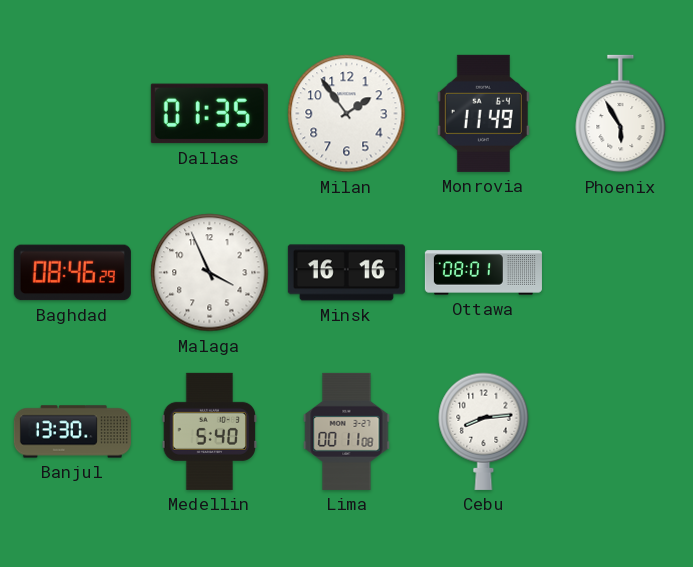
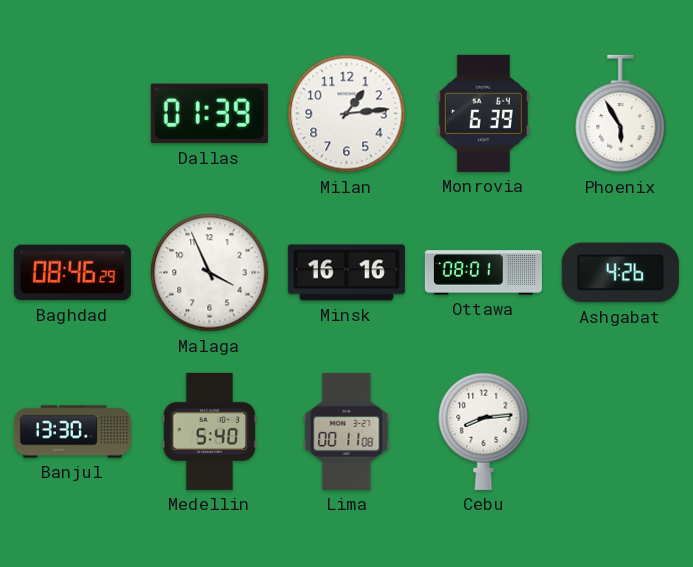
Dallas: 01:35 -> 01:39 (209, 114)
Milan: 1:54 -> 1:14 (347, 114)
Monrovia: 11:49 -> 6:39 (483, 113)
Ashgabat: none -> 4:26 (620, 273)
